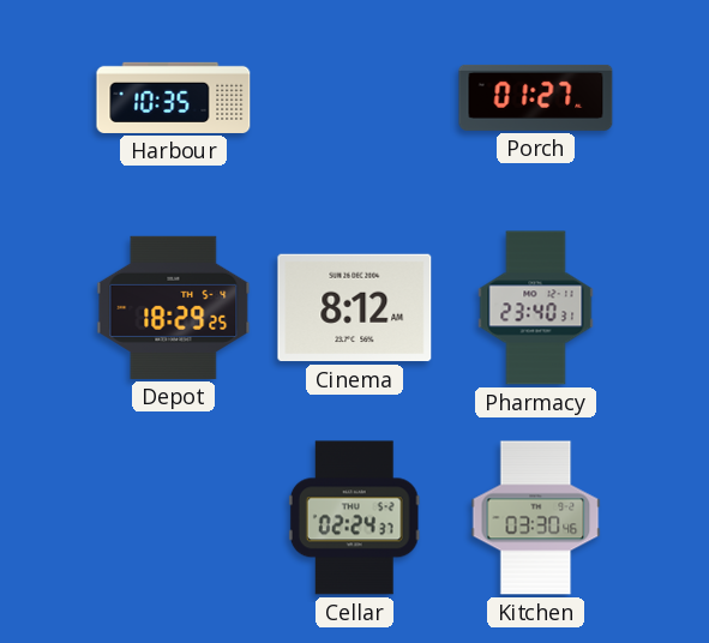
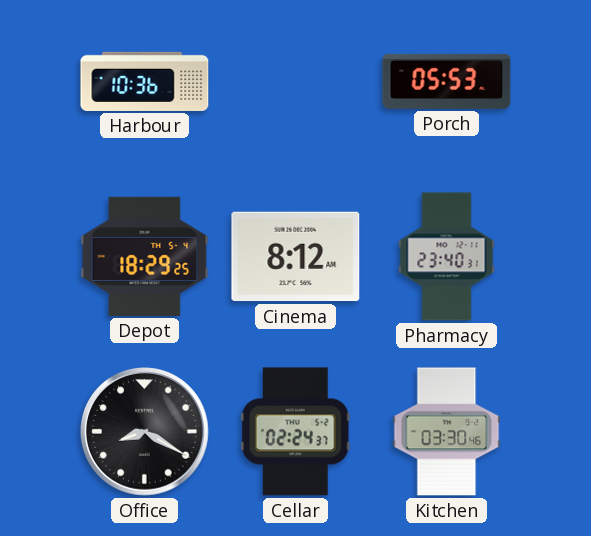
Harbour: 10:35 -> 10:36 (145, 81)
Porch: 01:27 -> 05:53 (447, 81)
Office: none -> 8:20 (145, 432)
